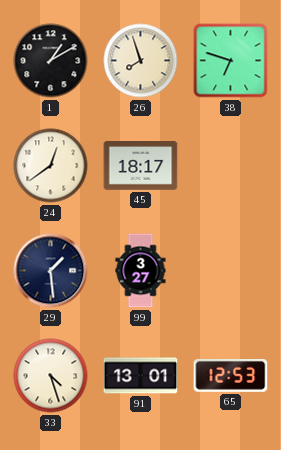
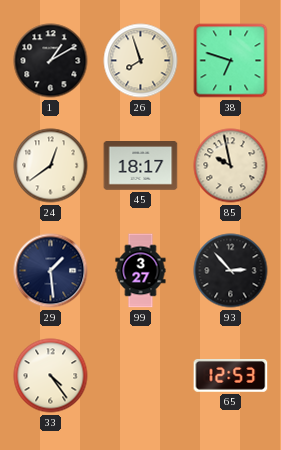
85: none -> 9:58 (231, 166)
93: none -> 2:53 (231, 271)
33: 4:27 -> 4:24 (51, 376)
91: 13:01 -> none (141, 376)
